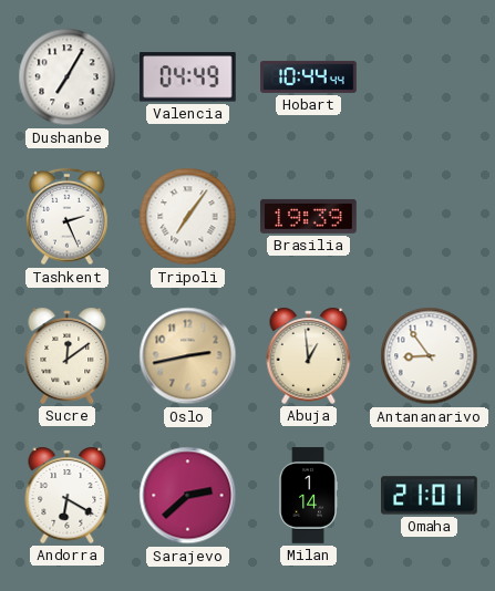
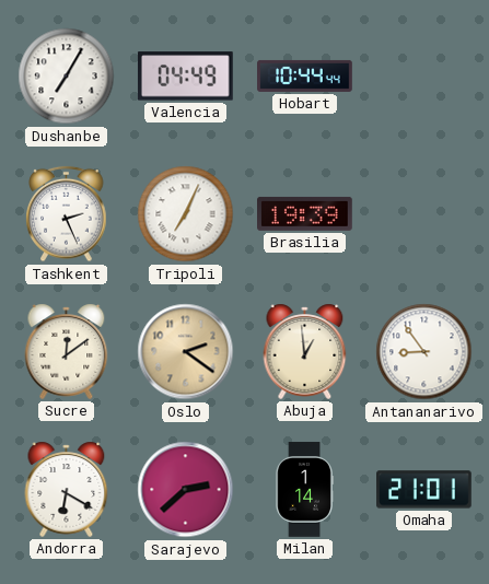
Tripoli: 7:06 -> 7:04 (186, 214)
Oslo: 2:43 -> 2:21 (186, 352)
